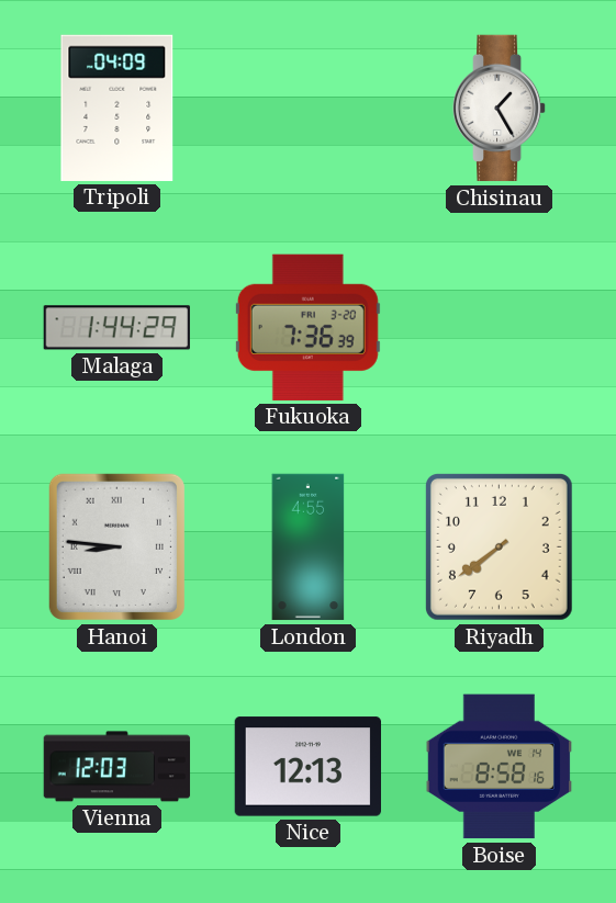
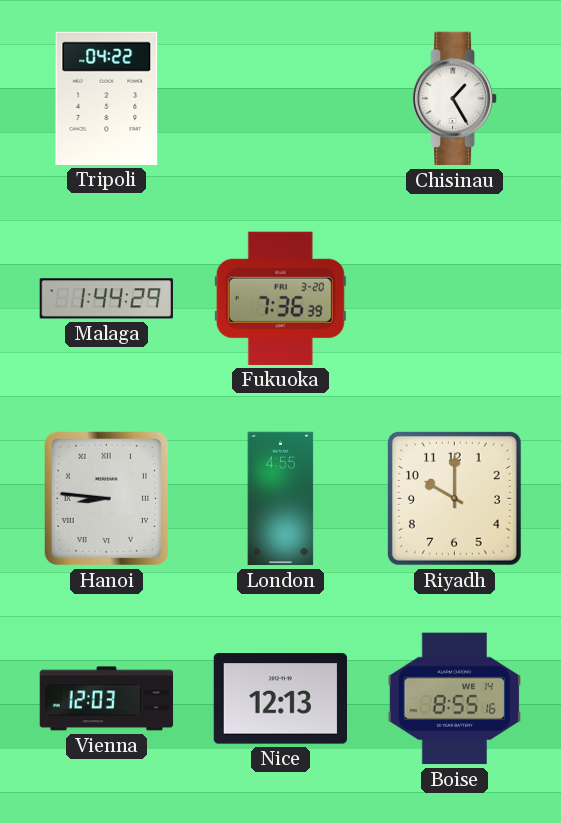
Tripoli: 04:09 -> 04:22 (107, 98)
Riyadh: 7:39 -> 10:00 (454, 498)
Boise: 8:58 -> 8:55 (454, 699)
